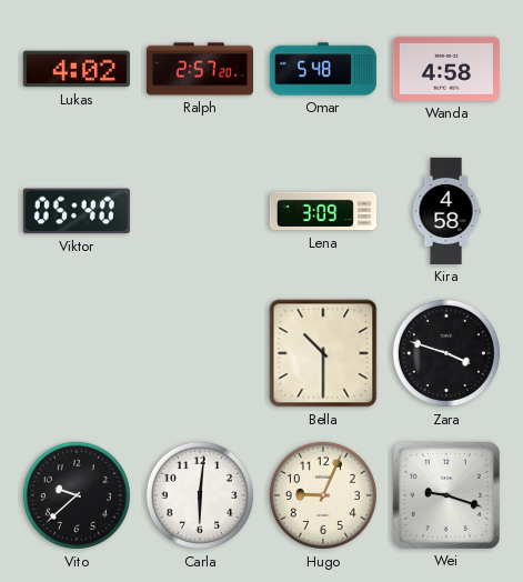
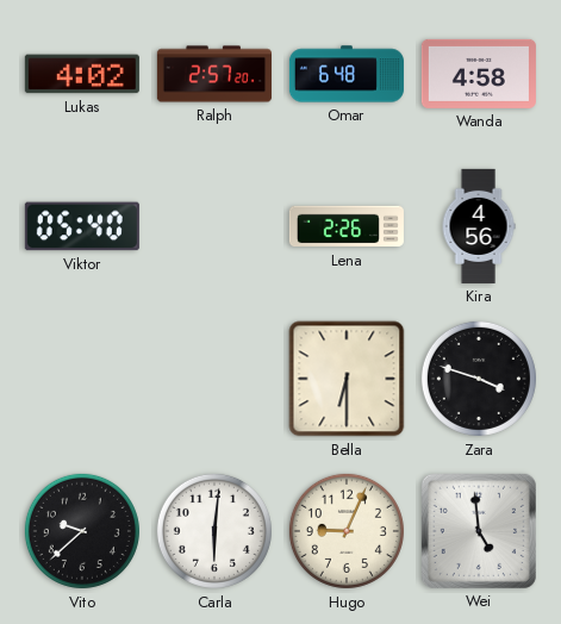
Omar: 5:48 -> 6:48 (347, 74)
Lena: 3:09 -> 2:26 (347, 226)
Kira: 4:58 -> 4:56 (479, 226)
Bella: 10:30 -> 6:30 (347, 379)
Wei: 9:18 -> 4:59 (479, 531)
